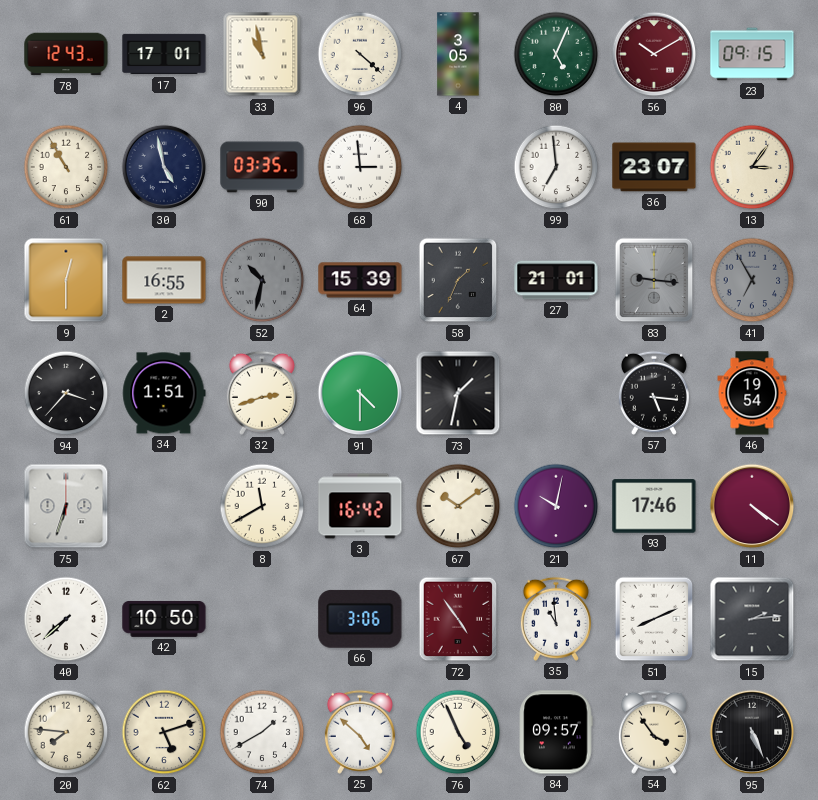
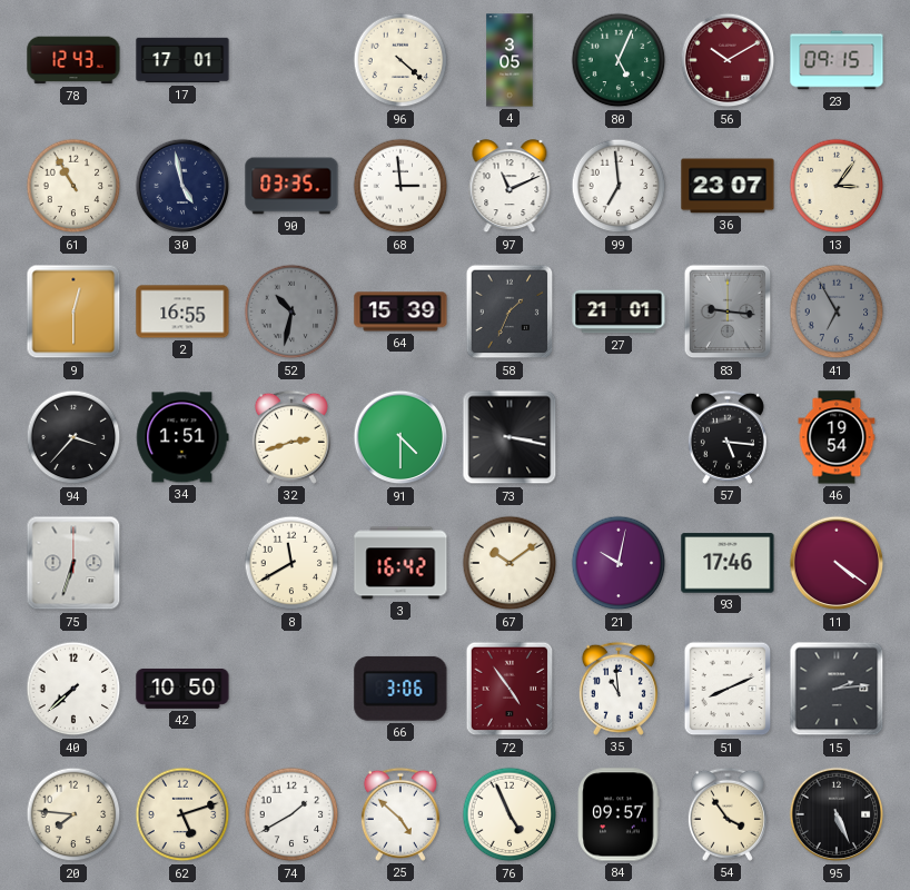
33: 10:58 -> none (262, 54)
97: none -> 11:11 (510, 187)
73: 1:32 -> 3:17 (510, 437)
